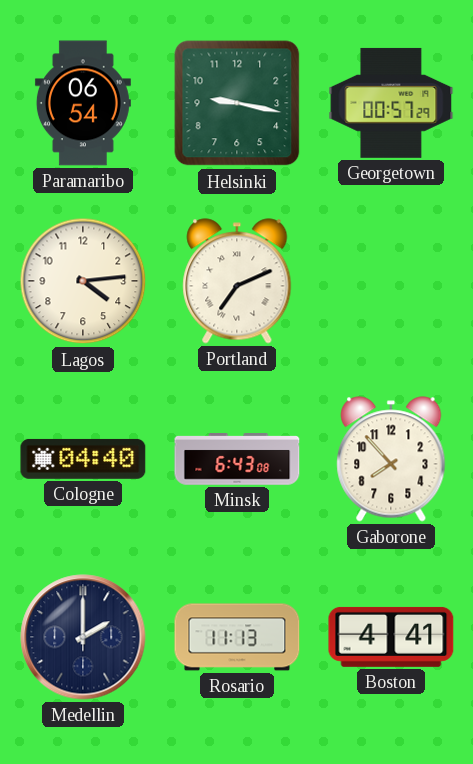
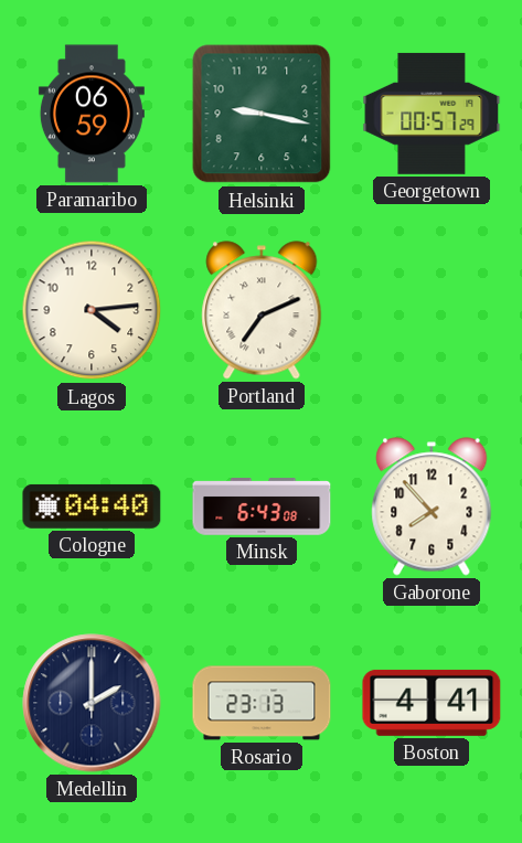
Paramaribo: 06:54 -> 06:59 (92, 114)
Rosario: 11:13 -> 23:13 (262, 703)
